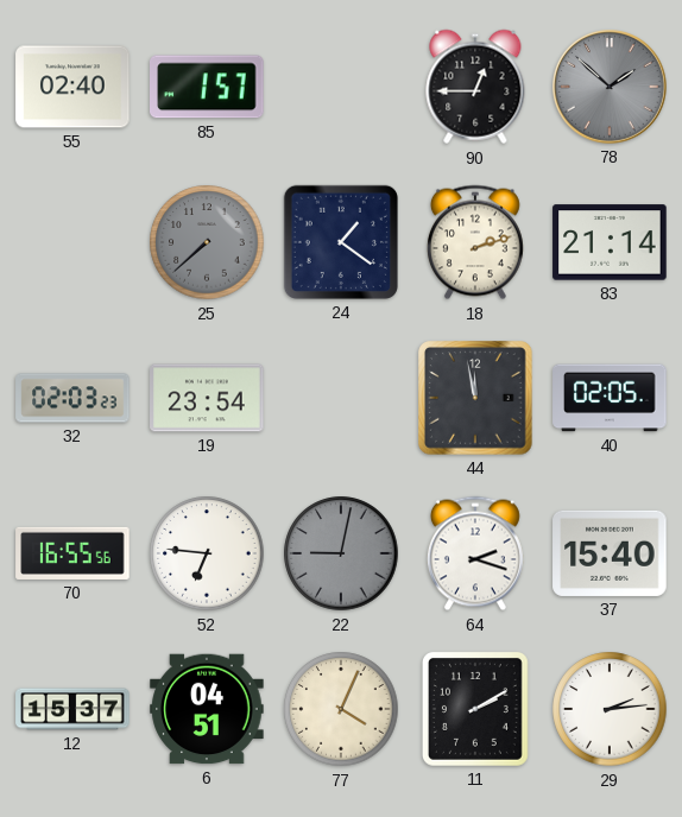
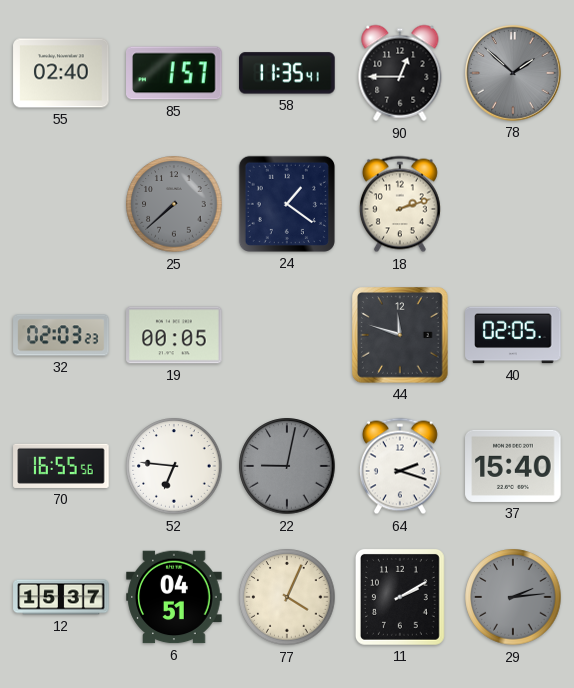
58: none -> 11:35 (287, 73)
83: 21:14 -> none (610, 242)
19: 23:54 -> 00:05 (174, 335)
44: 11:58 -> 11:48 (400, 335)
29 dial: white -> grey (513, 597)
